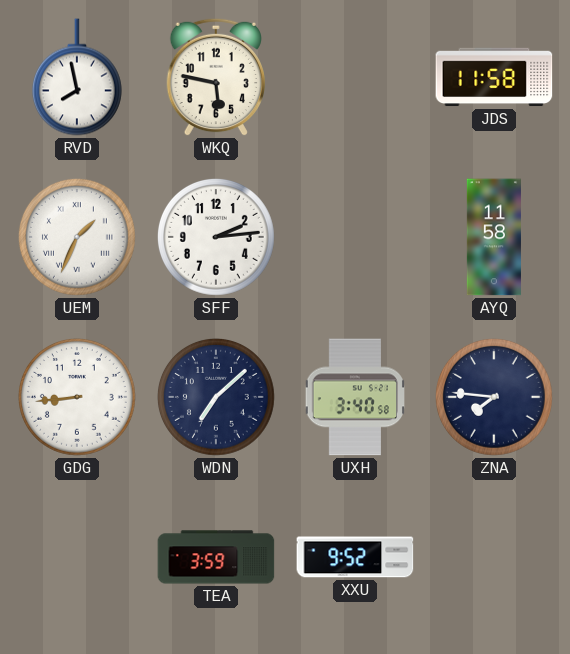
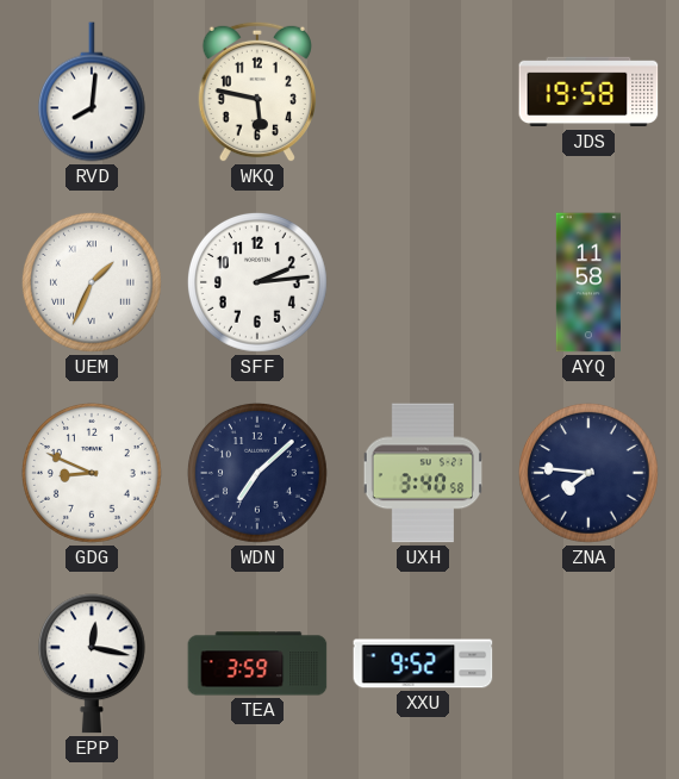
RVD: 7:58 -> 8:01 (92, 92)
JDS: 11:58 -> 19:58 (588, 92)
GDG: 8:44 -> 8:49 (93, 474)
EPP: none -> 12:17 (92, 663)
